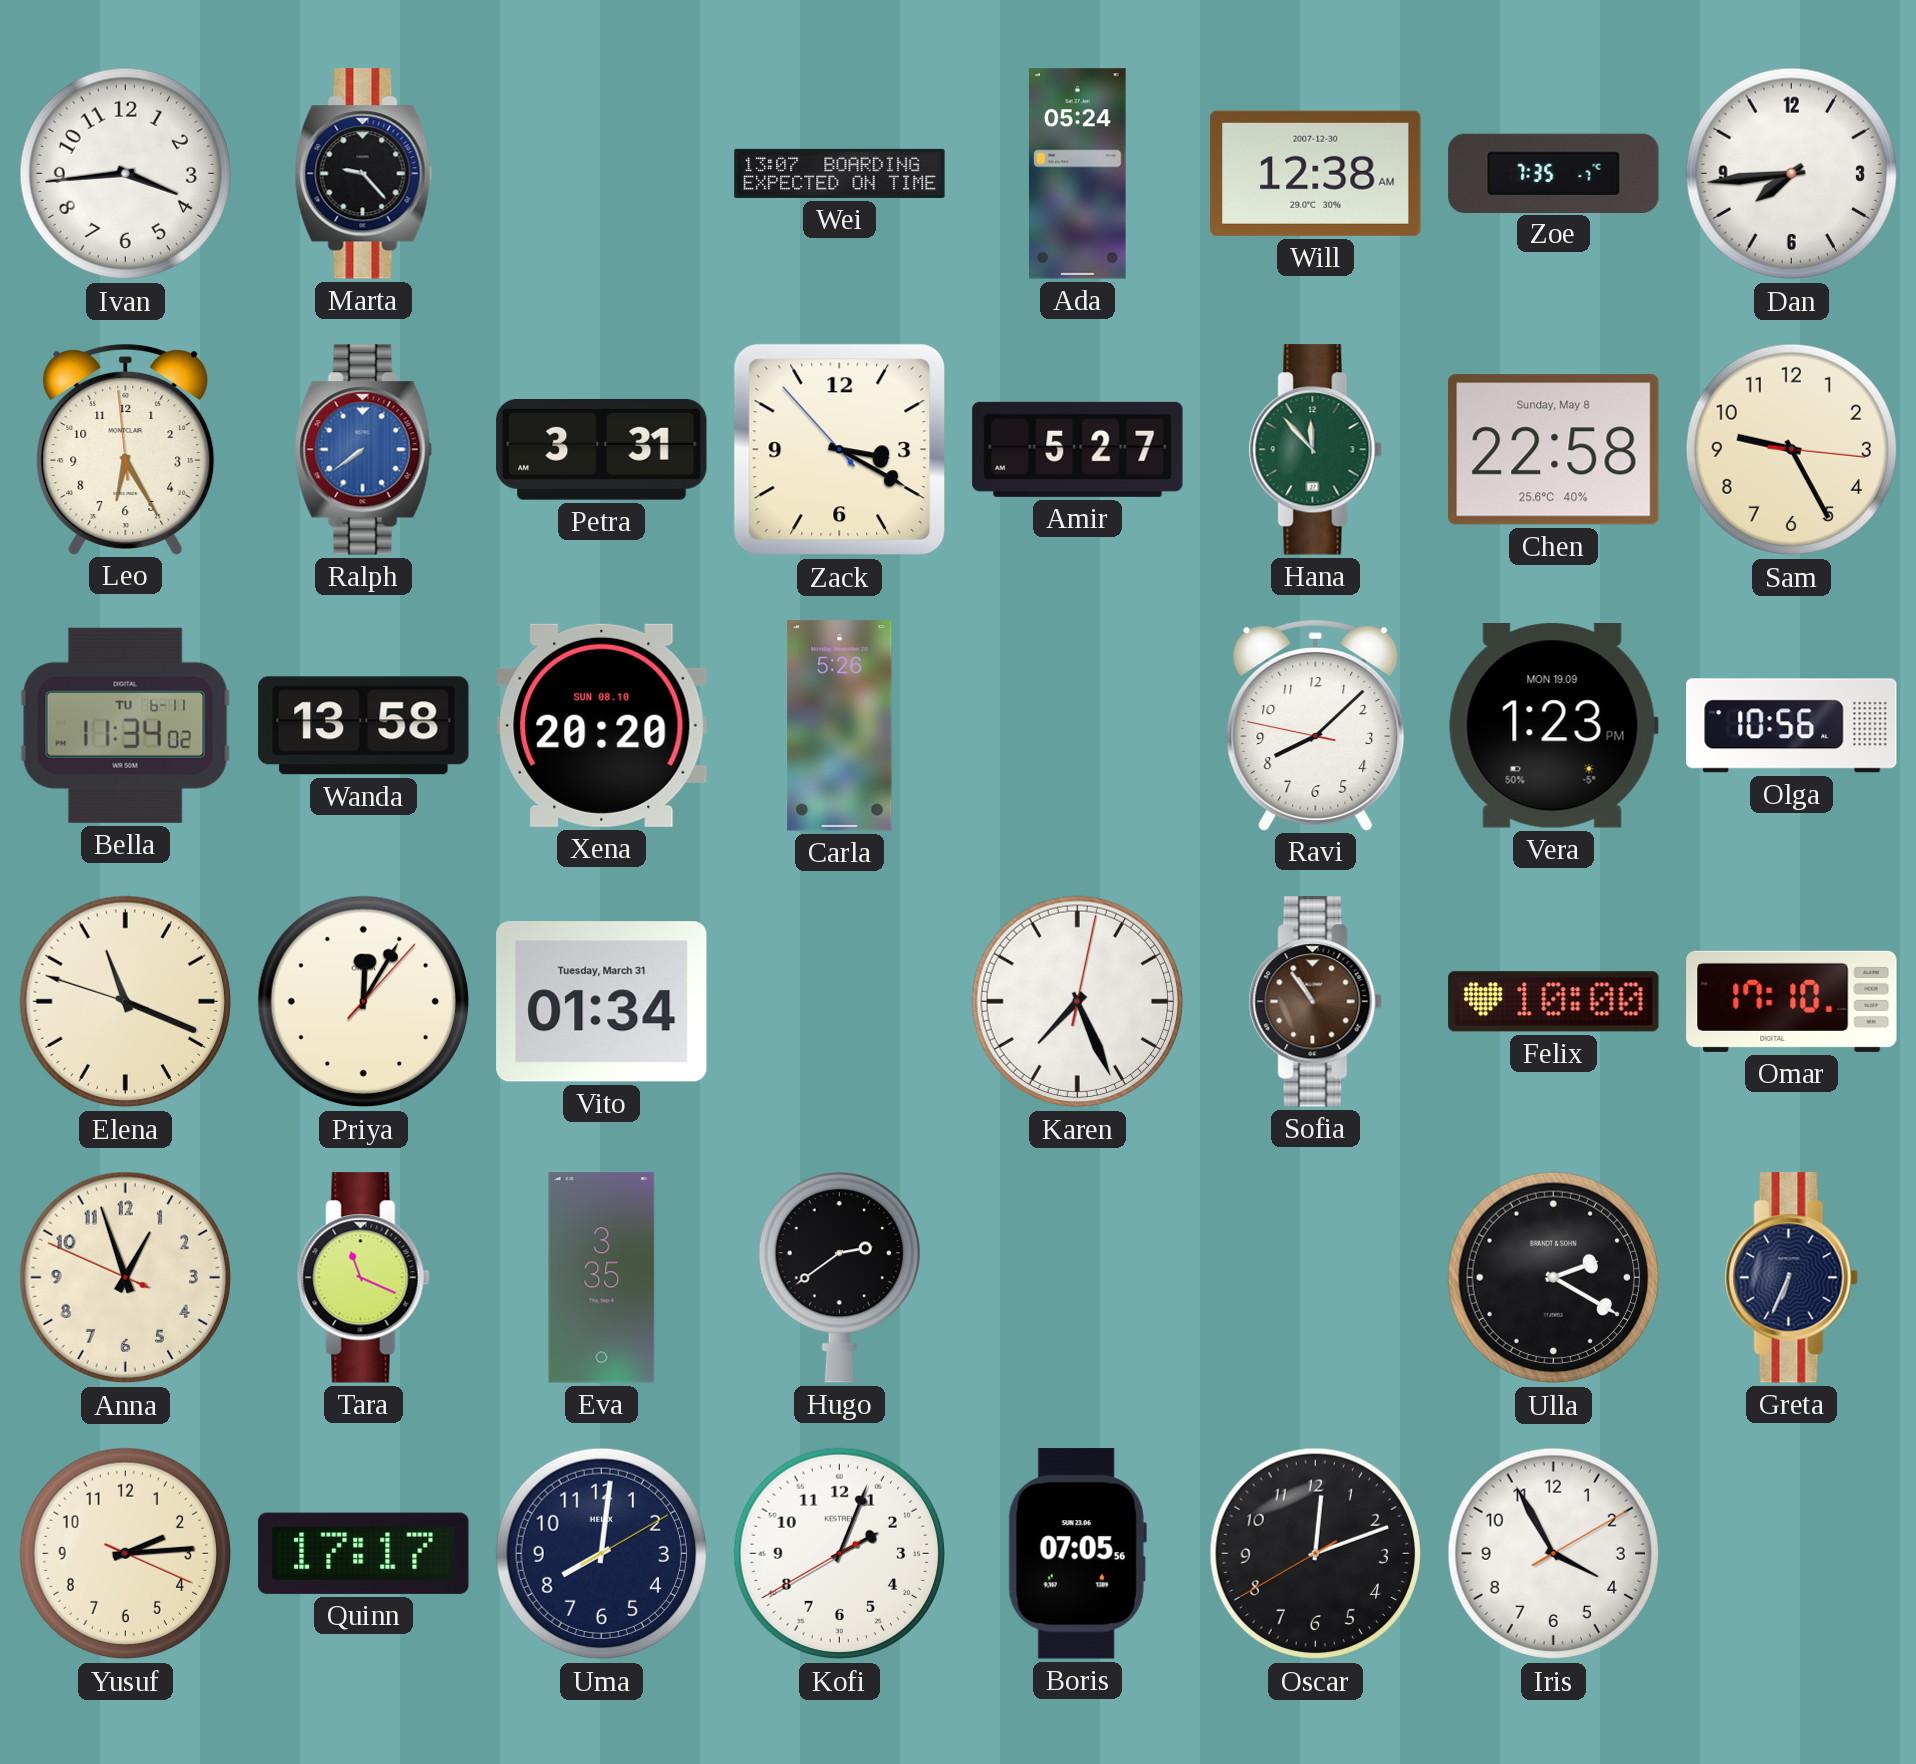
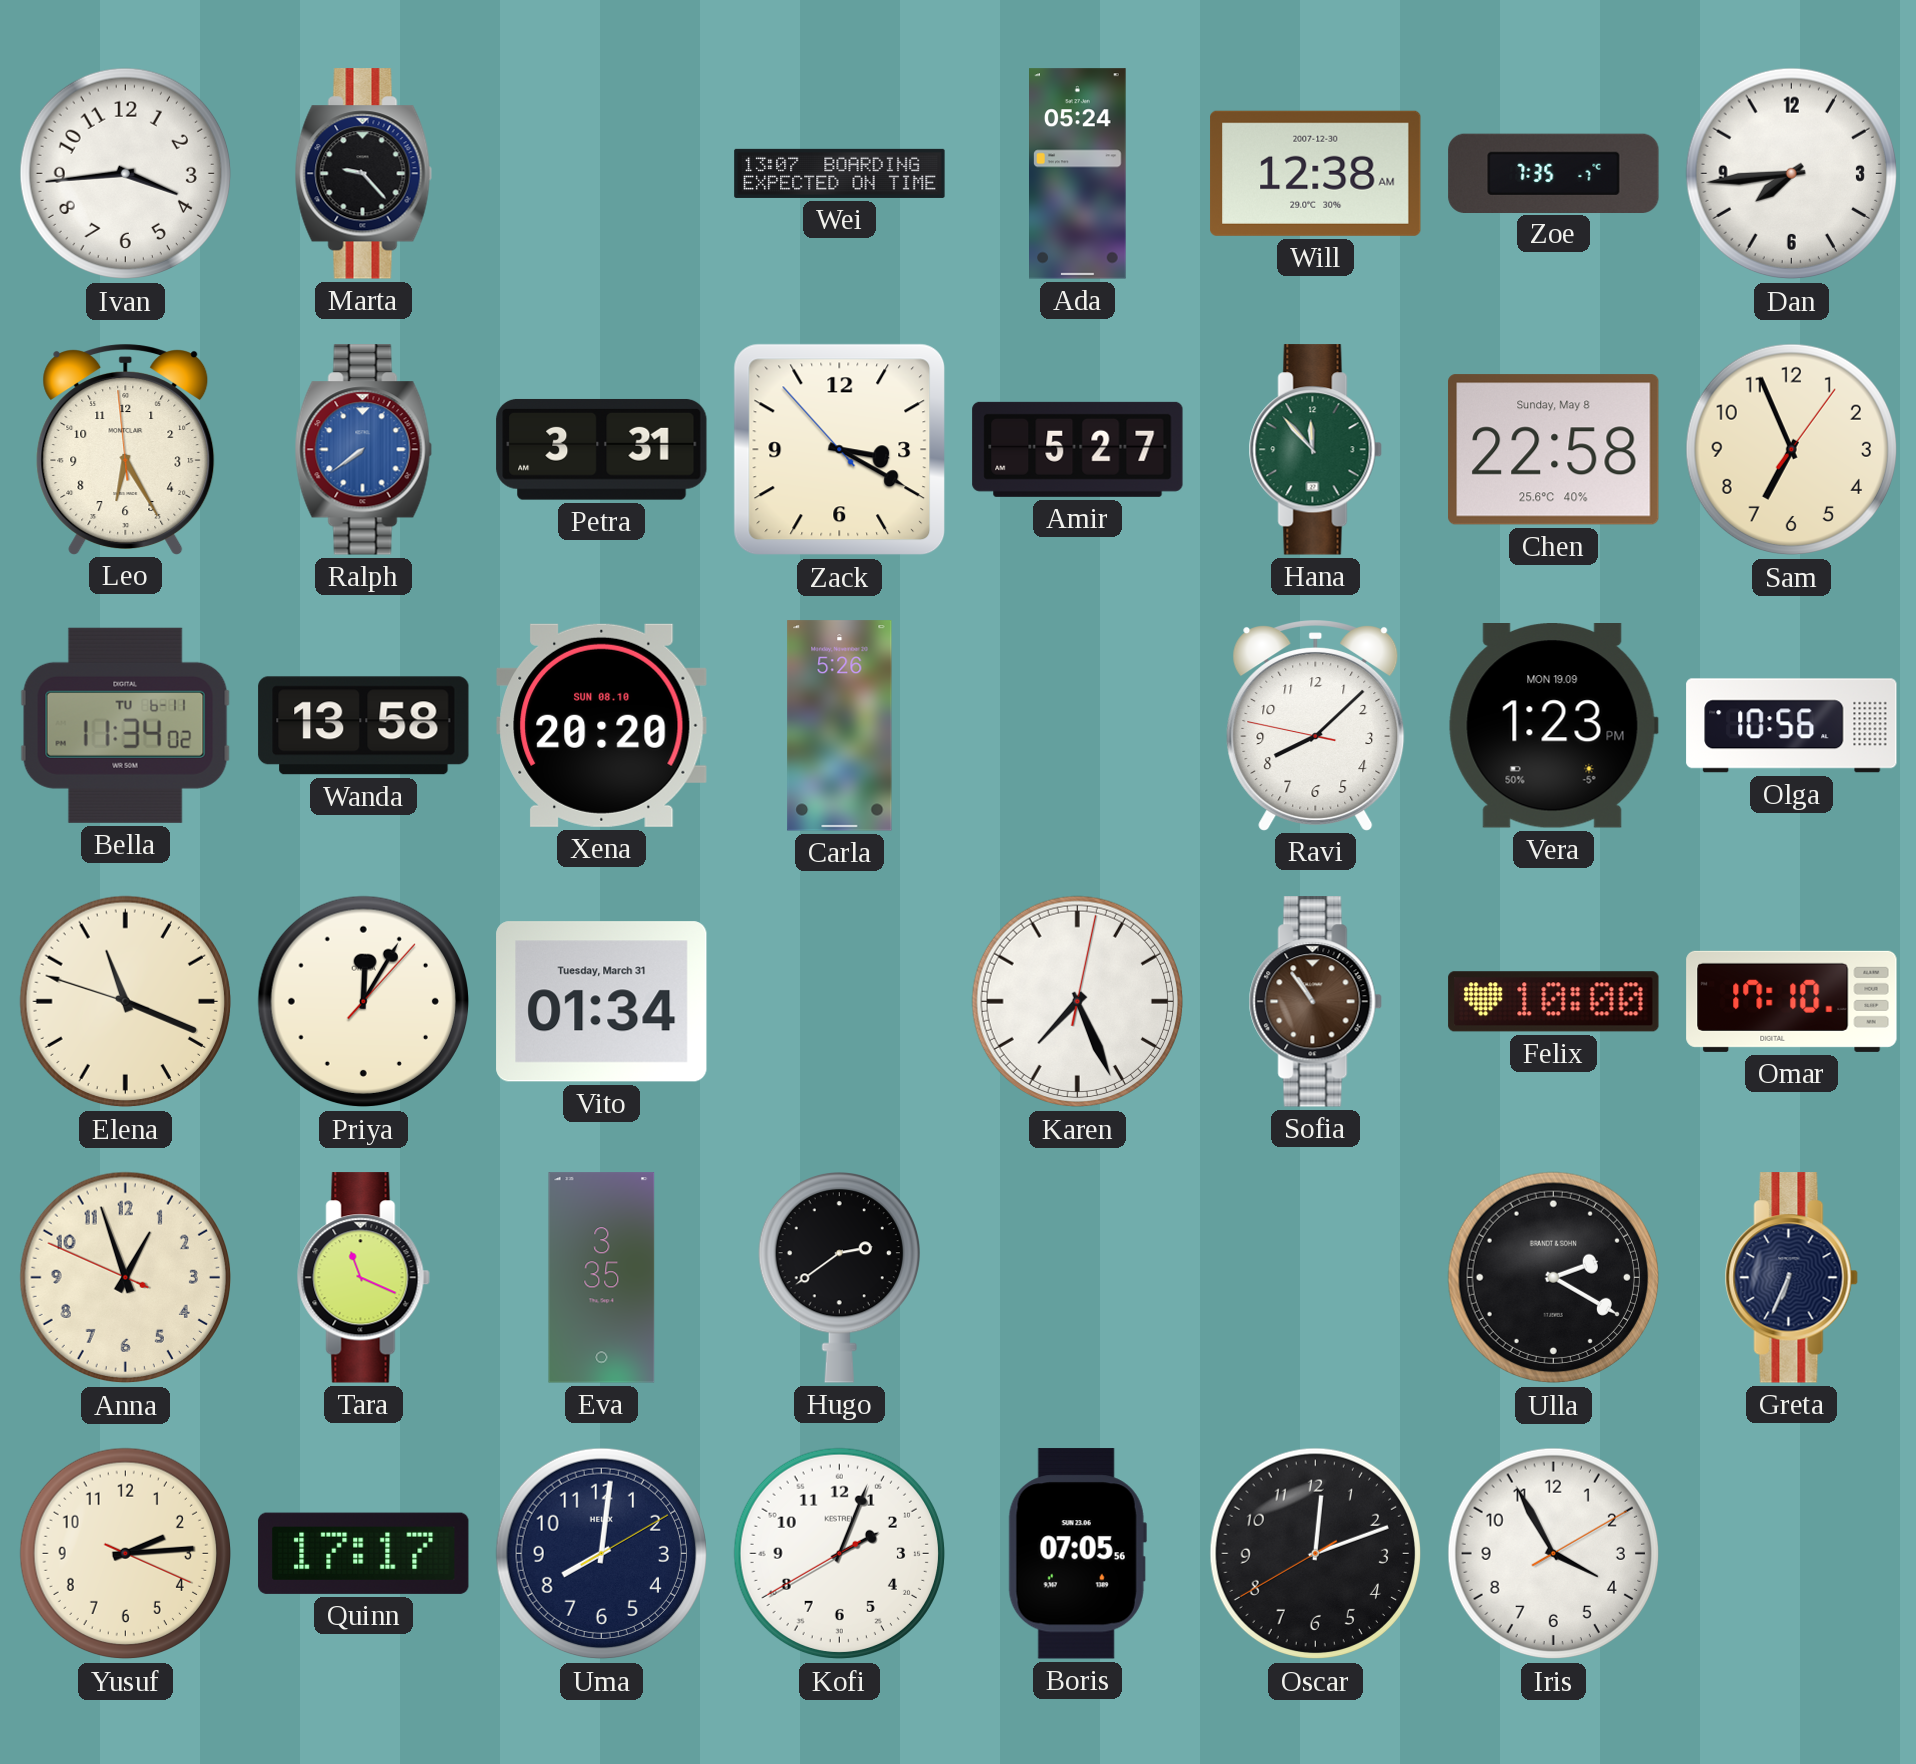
Sam: 9:25 -> 6:56 (1792, 450)
